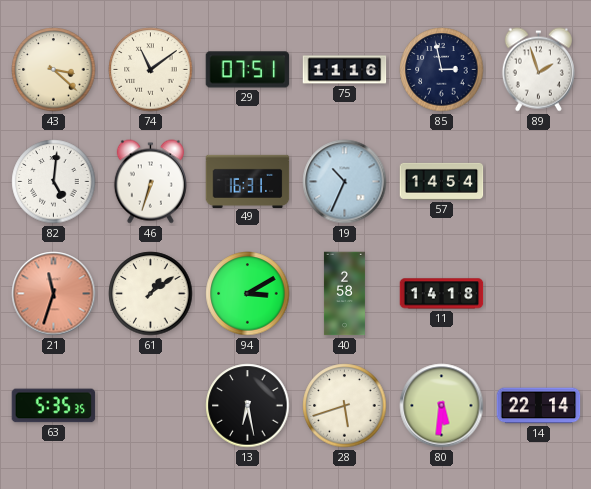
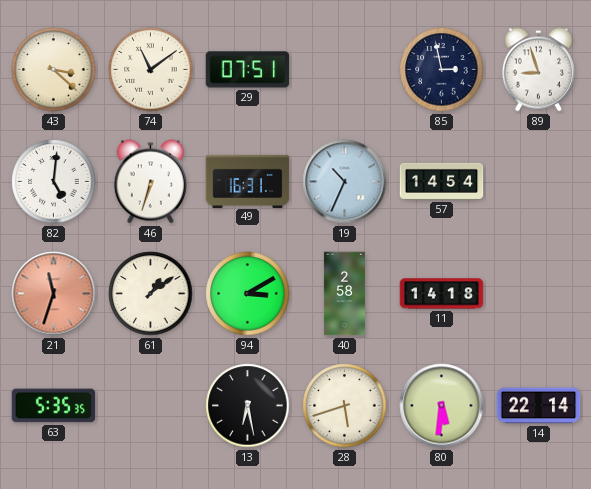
75: 11:16 -> none (345, 70)
89: 1:57 -> 8:57 (538, 70)
